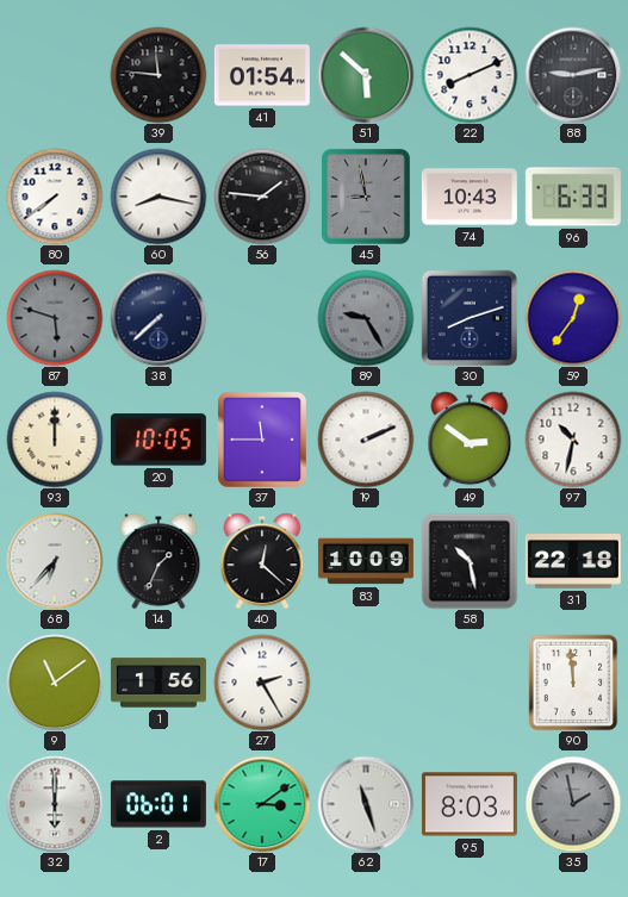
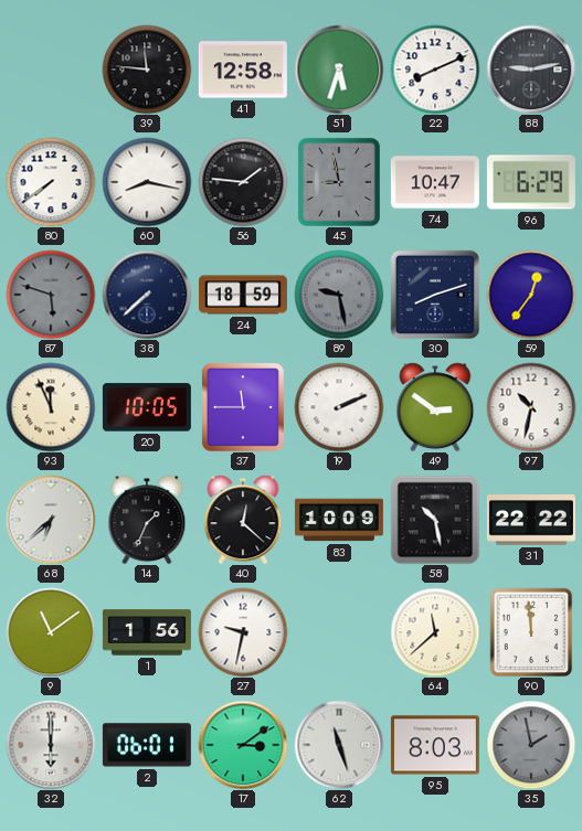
41: 01:54 -> 12:58 (243, 70)
51: 5:52 -> 5:33 (339, 70)
74: 10:43 -> 10:47 (435, 182)
96: 6:33 -> 6:29 (531, 182)
24: none -> 18:59 (243, 295)
89: 9:25 -> 9:28 (339, 295)
93: 12:00 -> 11:56 (51, 407)
68: 6:37 -> 6:38 (51, 520)
31: 22:18 -> 22:22 (531, 520)
27: 2:25 -> 9:32 (243, 632)
64: none -> 11:38 (435, 632)
